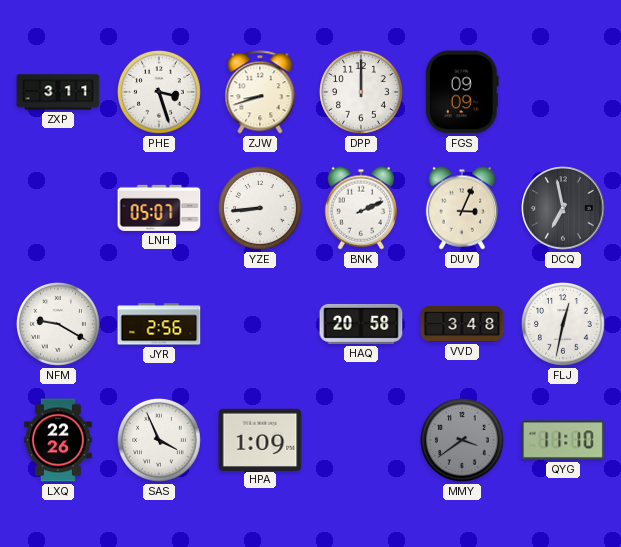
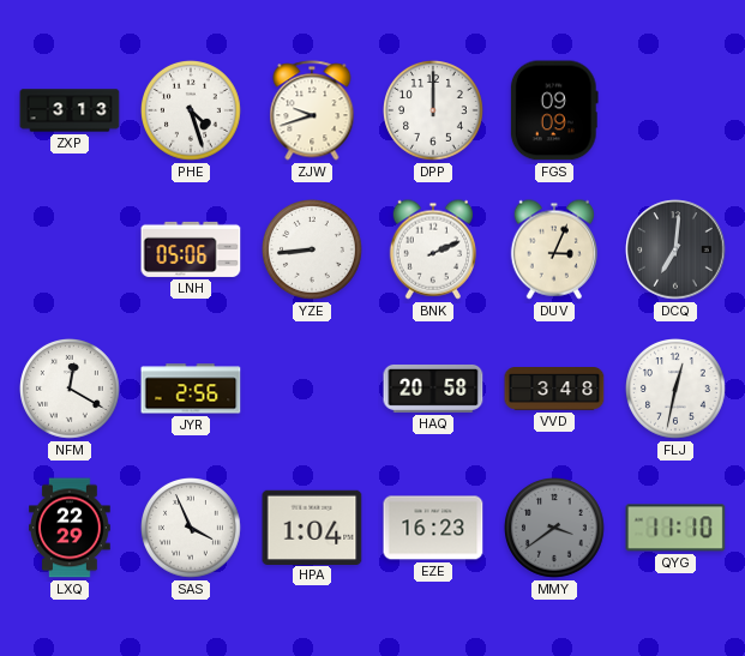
ZXP: 3:11 -> 3:13 (70, 110)
PHE: 3:27 -> 4:27 (192, 112)
ZJW: 8:42 -> 9:42 (312, 110)
LNH: 05:07 -> 05:06 (191, 249)
DCQ: 6:58 -> 7:01 (675, 249)
NFM: 9:20 -> 12:20 (71, 390)
LXQ: 22:26 -> 22:29 (71, 528)
HPA: 1:09 -> 1:04 (312, 526)
EZE: none -> 16:23 (433, 528)
